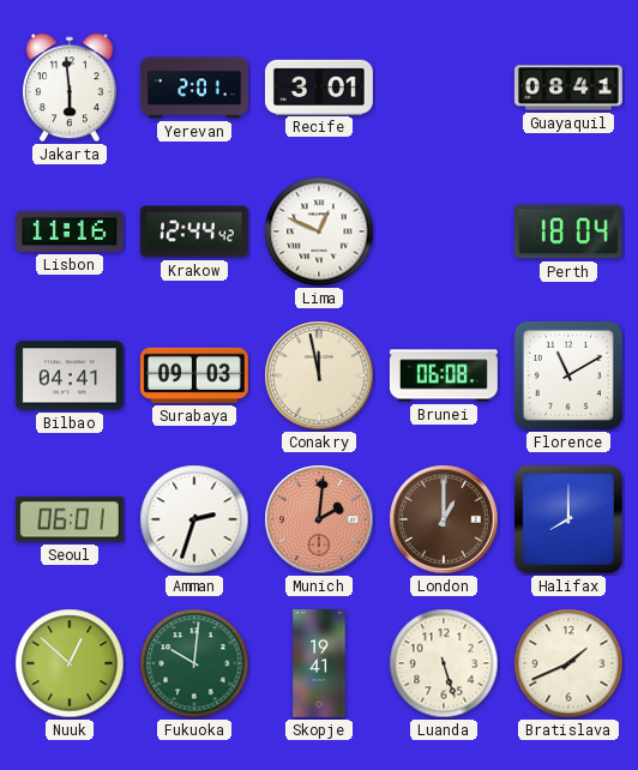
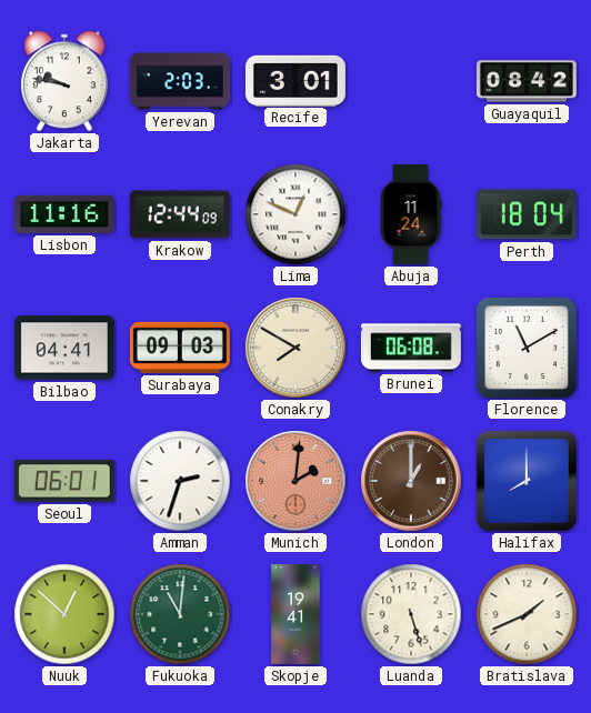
Jakarta: 5:59 -> 9:47 (64, 81)
Yerevan: 2:01 -> 2:03 (180, 81)
Guayaquil: 08:41 -> 08:42 (527, 81)
Krakow: 12:44:42 -> 12:44:09 (180, 214)
Abuja: none -> 11:24 (411, 214)
Conakry: 11:58 -> 7:50 (295, 348)
Fukuoka: 10:01 -> 11:01 (180, 614)
